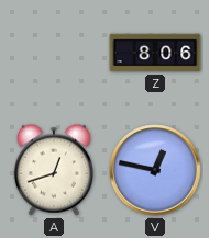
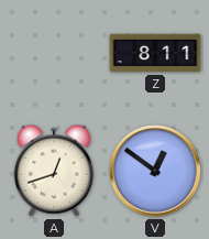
Z: 8:06 -> 8:11 (155, 53)
V: 12:47 -> 12:51 (155, 171)
